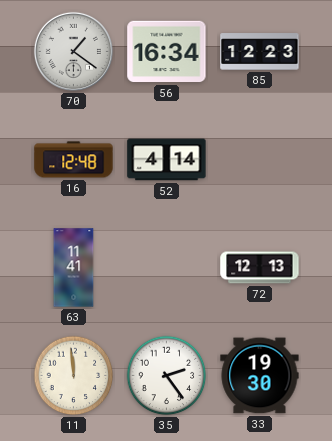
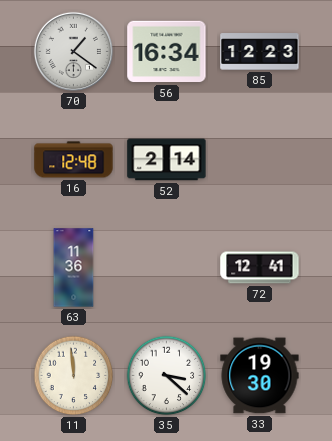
52: 4:14 -> 2:14 (167, 160)
63: 11:41 -> 11:36 (74, 268)
72: 12:13 -> 12:41 (260, 268)
35: 2:24 -> 3:22 (167, 376)
